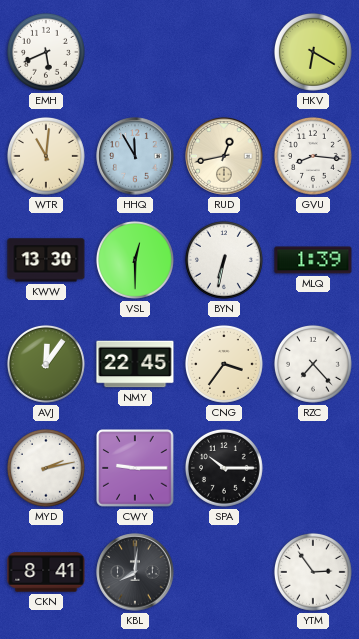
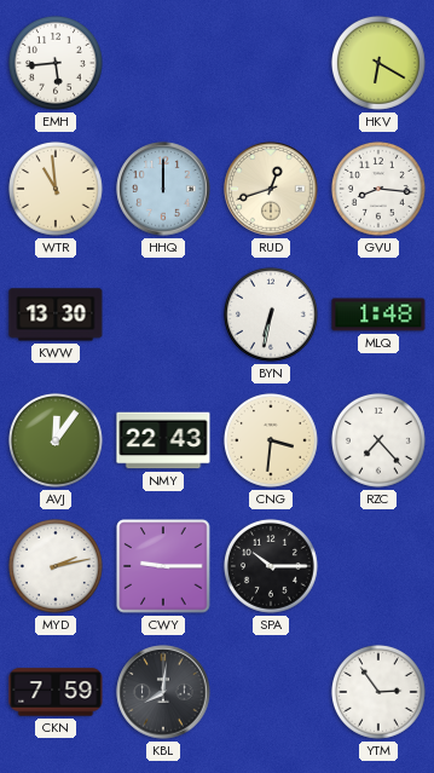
EMH: 5:41 -> 5:44 (56, 63)
WTR: 11:01 -> 10:59 (56, 189)
HHQ: 11:55 -> 12:00 (163, 189)
RUD: 12:43 -> 12:42 (271, 189)
VSL: 12:30 -> none (135, 260)
MLQ: 1:39 -> 1:48 (378, 315)
NMY: 22:45 -> 22:43 (163, 440)
CNG: 3:36 -> 3:31 (271, 440)
CKN: 8:41 -> 7:59 (56, 692)
